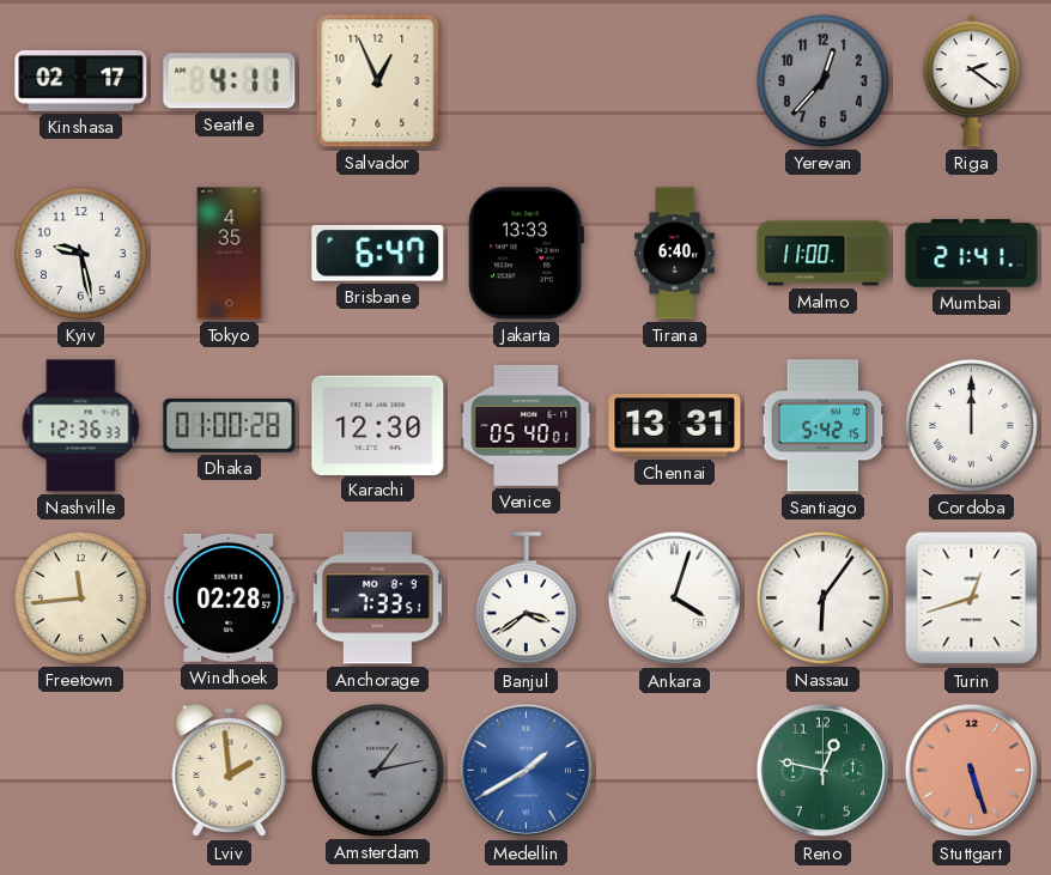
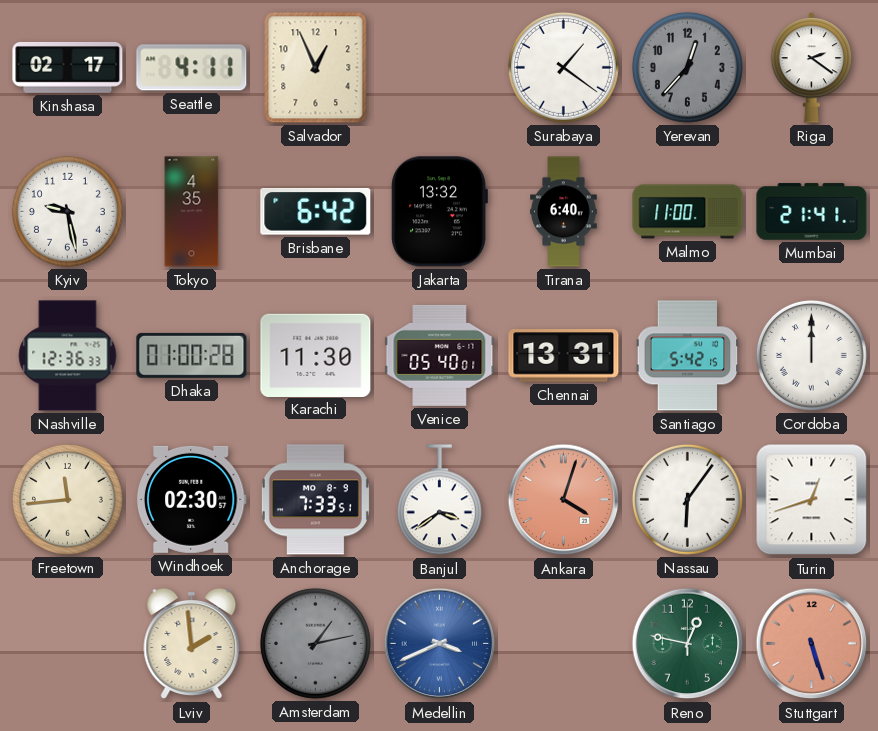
Surabaya: none -> 1:21 (563, 67)
Brisbane: 6:47 -> 6:42 (316, 212)
Jakarta: 13:33 -> 13:32 (439, 212)
Karachi: 12:30 -> 11:30 (316, 355)
Windhoek: 02:28 -> 02:30 (191, 499)
Ankara dial: white -> salmon (564, 500)
Medellin: 1:40 -> 3:41 (440, 644)
